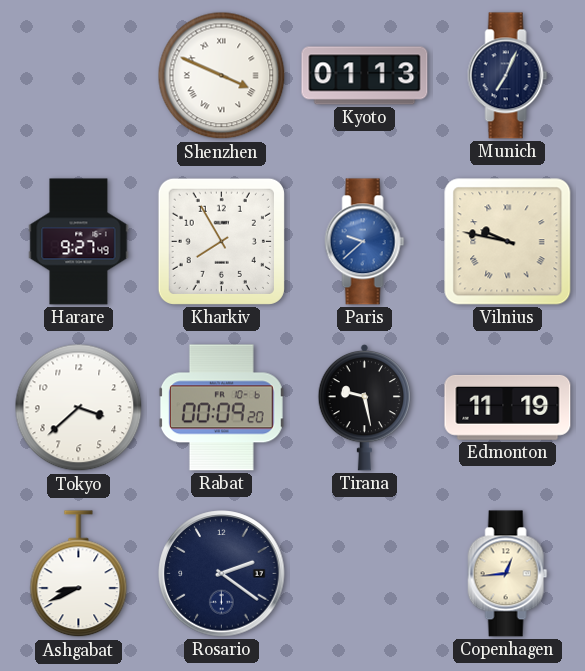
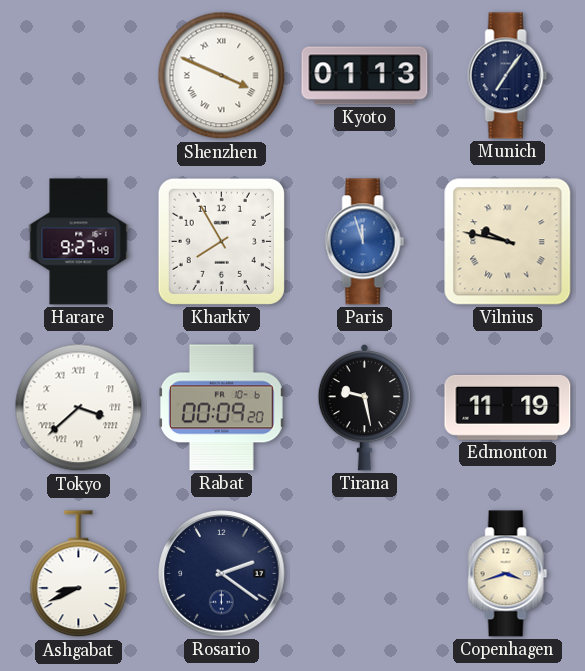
Munich: 7:04 -> 7:06 (508, 76)
Paris: 9:38 -> 11:57 (365, 242)
Tokyo numerals: Arabic -> Roman (79, 408)
Copenhagen: 12:44 -> 3:42 (508, 574)
